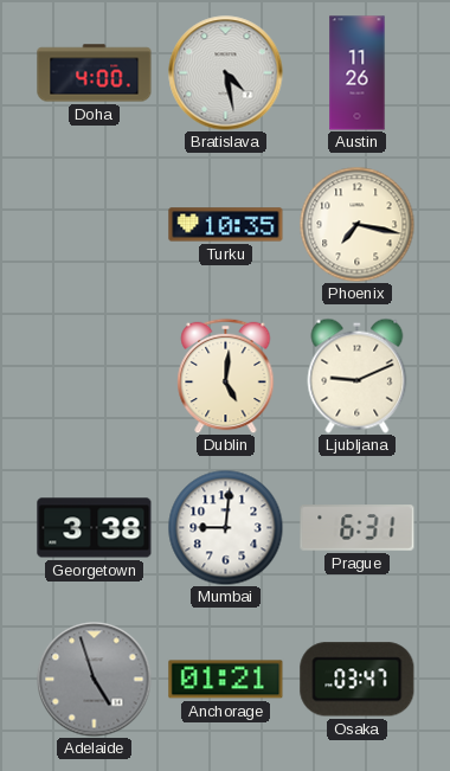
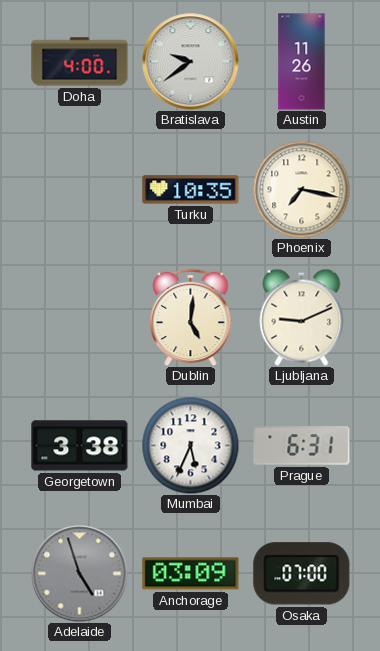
Bratislava: 4:28 -> 9:39 (191, 62)
Mumbai: 9:01 -> 5:34 (190, 445)
Anchorage: 01:21 -> 03:09 (191, 574)
Osaka: 03:47 -> 07:00 (302, 574)
